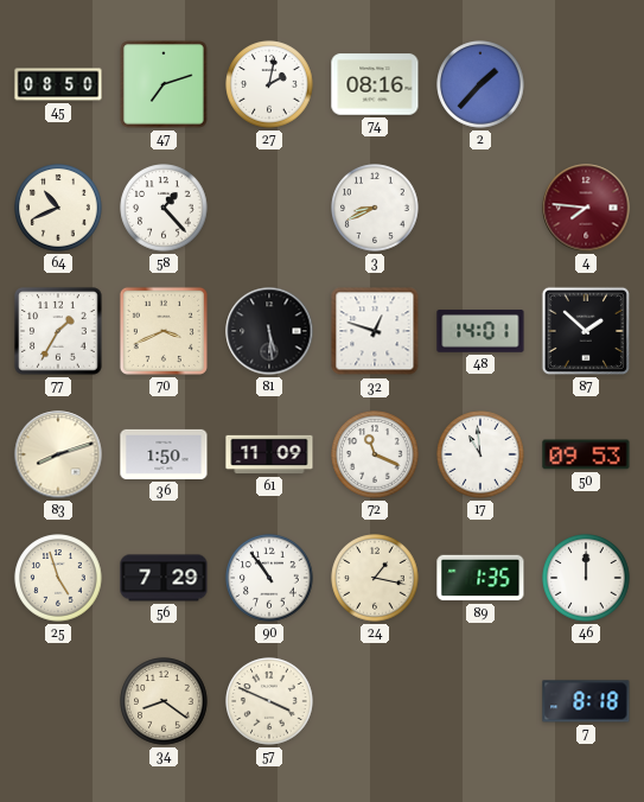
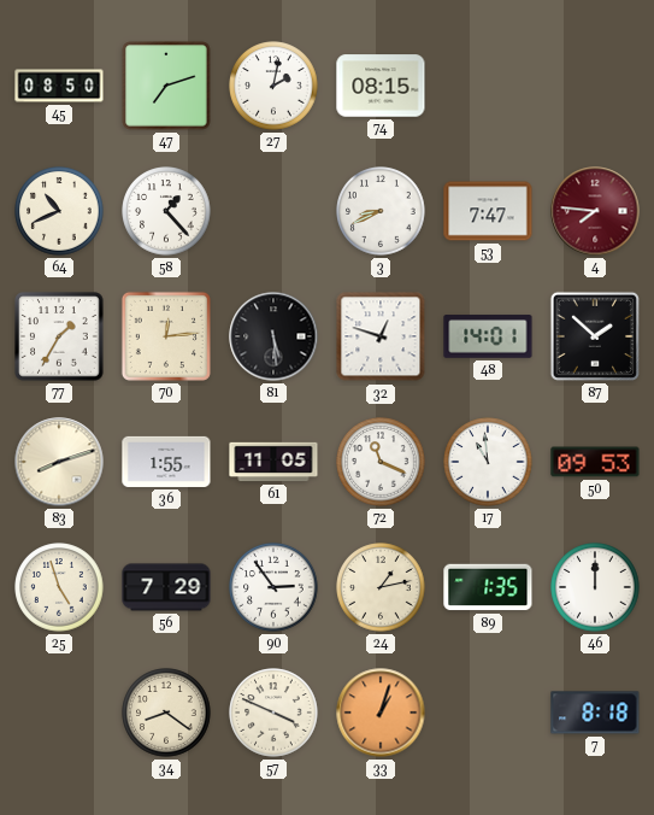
74: 08:16 -> 08:15 (381, 86)
2: 1:37 -> none (480, 84)
53: none -> 7:47 (488, 211)
70: 3:41 -> 12:14 (166, 336)
36: 1:50 -> 1:55 (166, 462)
61: 11:09 -> 11:05 (273, 462)
90: 10:54 -> 2:54 (273, 587)
24: 1:17 -> 1:13 (381, 587)
33: none -> 1:03 (381, 713)
